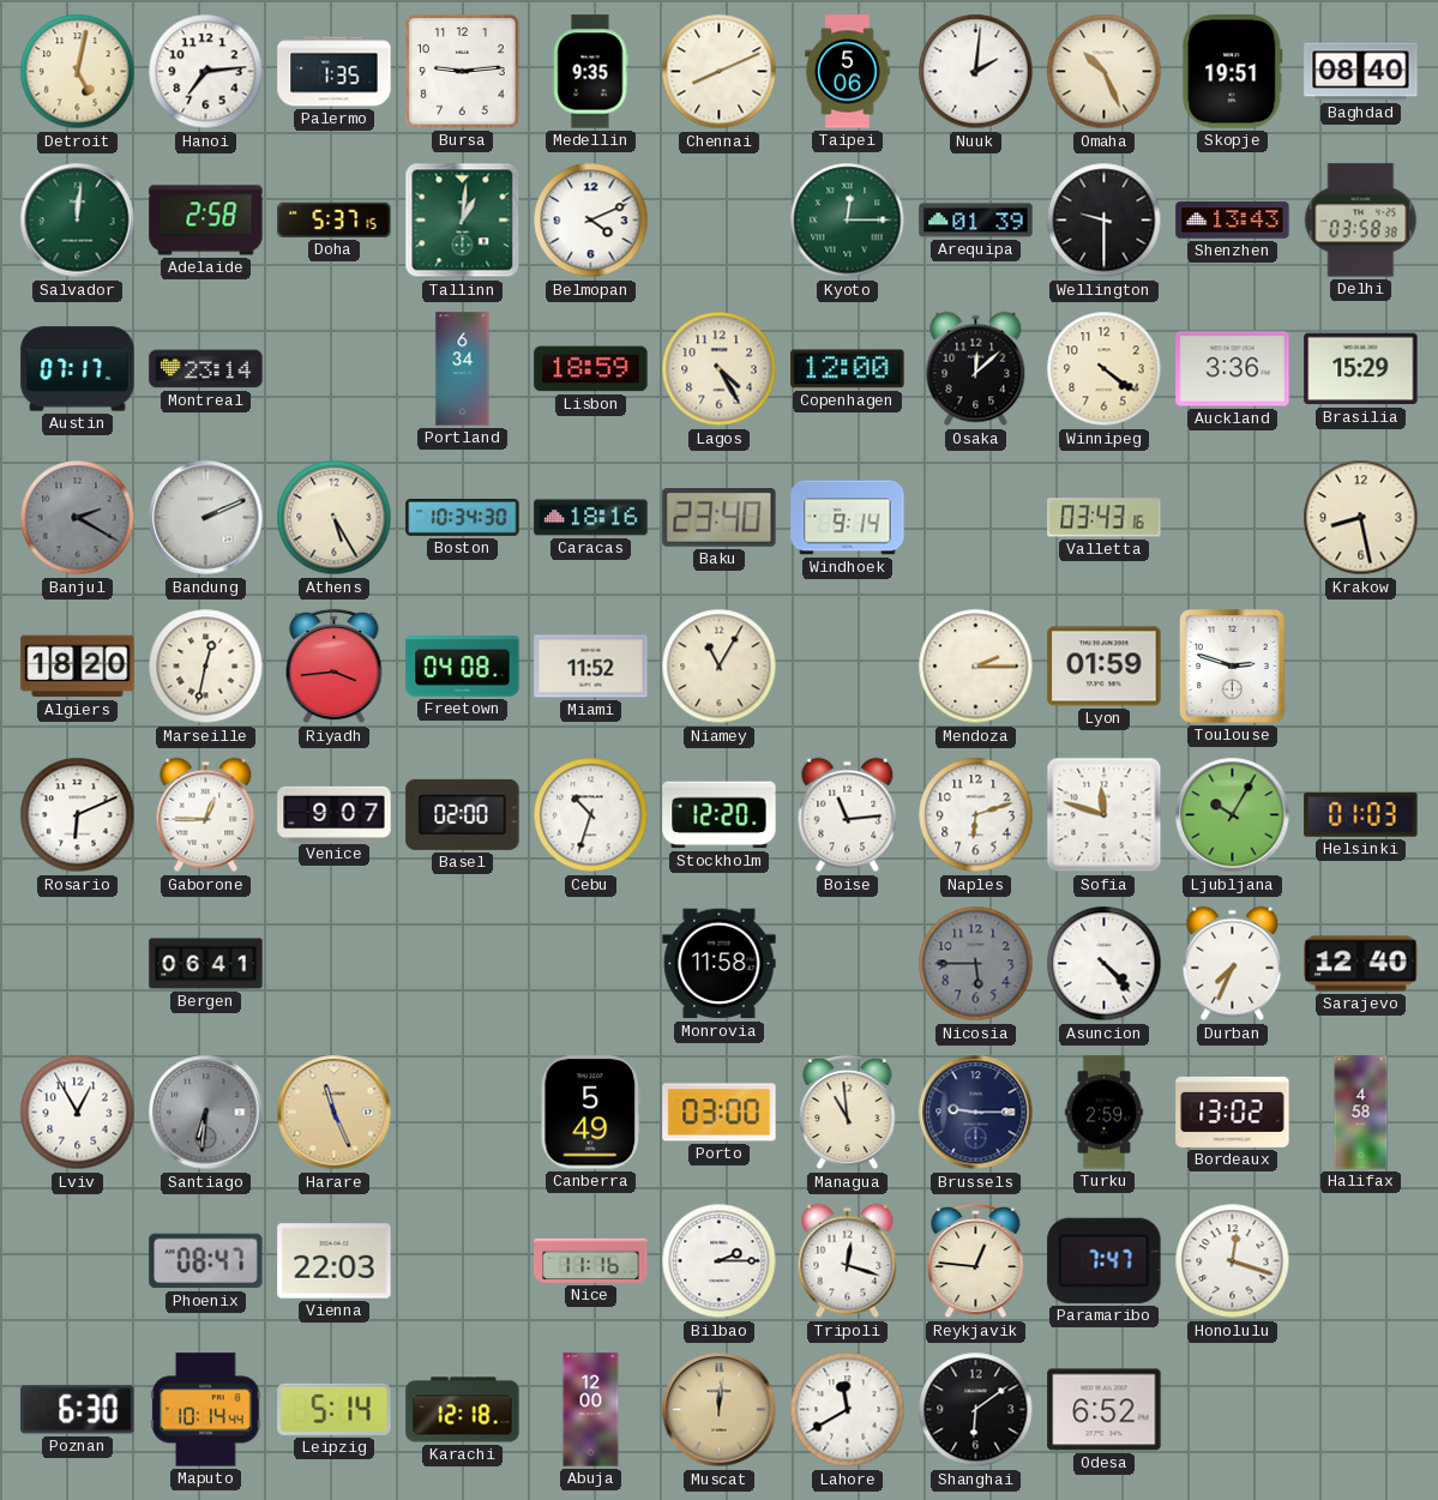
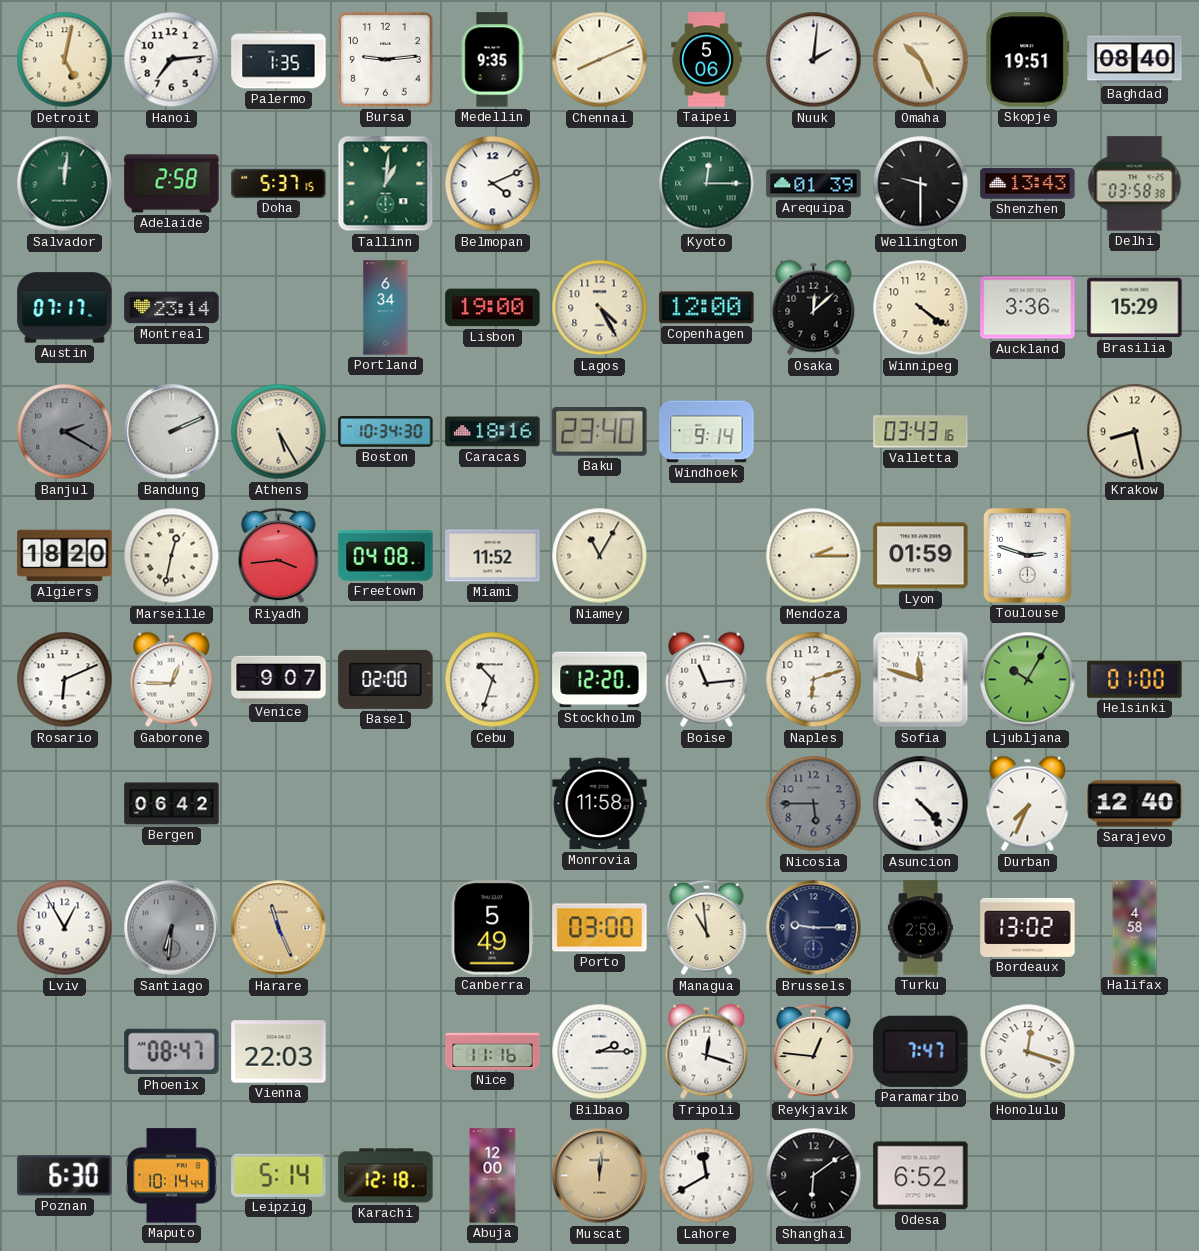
Lisbon: 18:59 -> 19:00 (493, 308)
Helsinki: 01:03 -> 01:00 (1135, 679)
Bergen: 06:41 -> 06:42 (172, 804)
